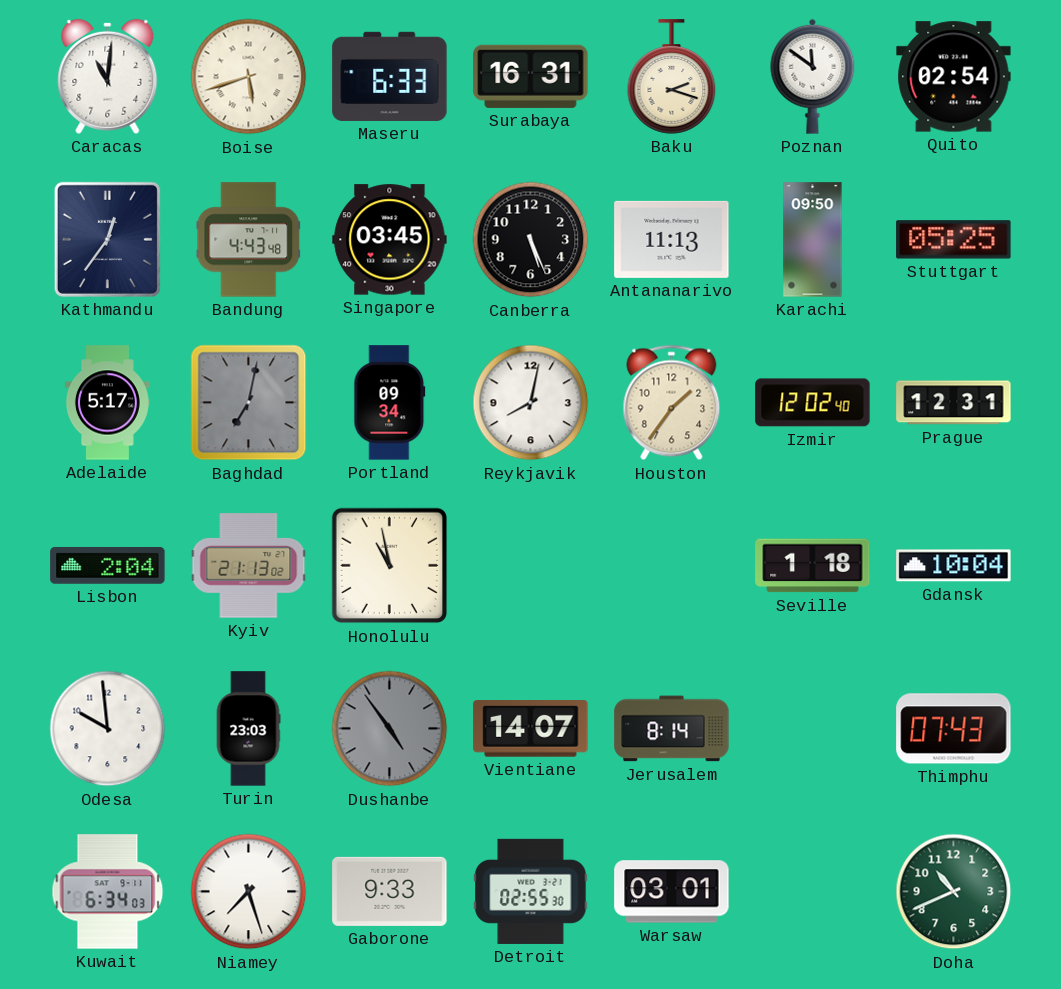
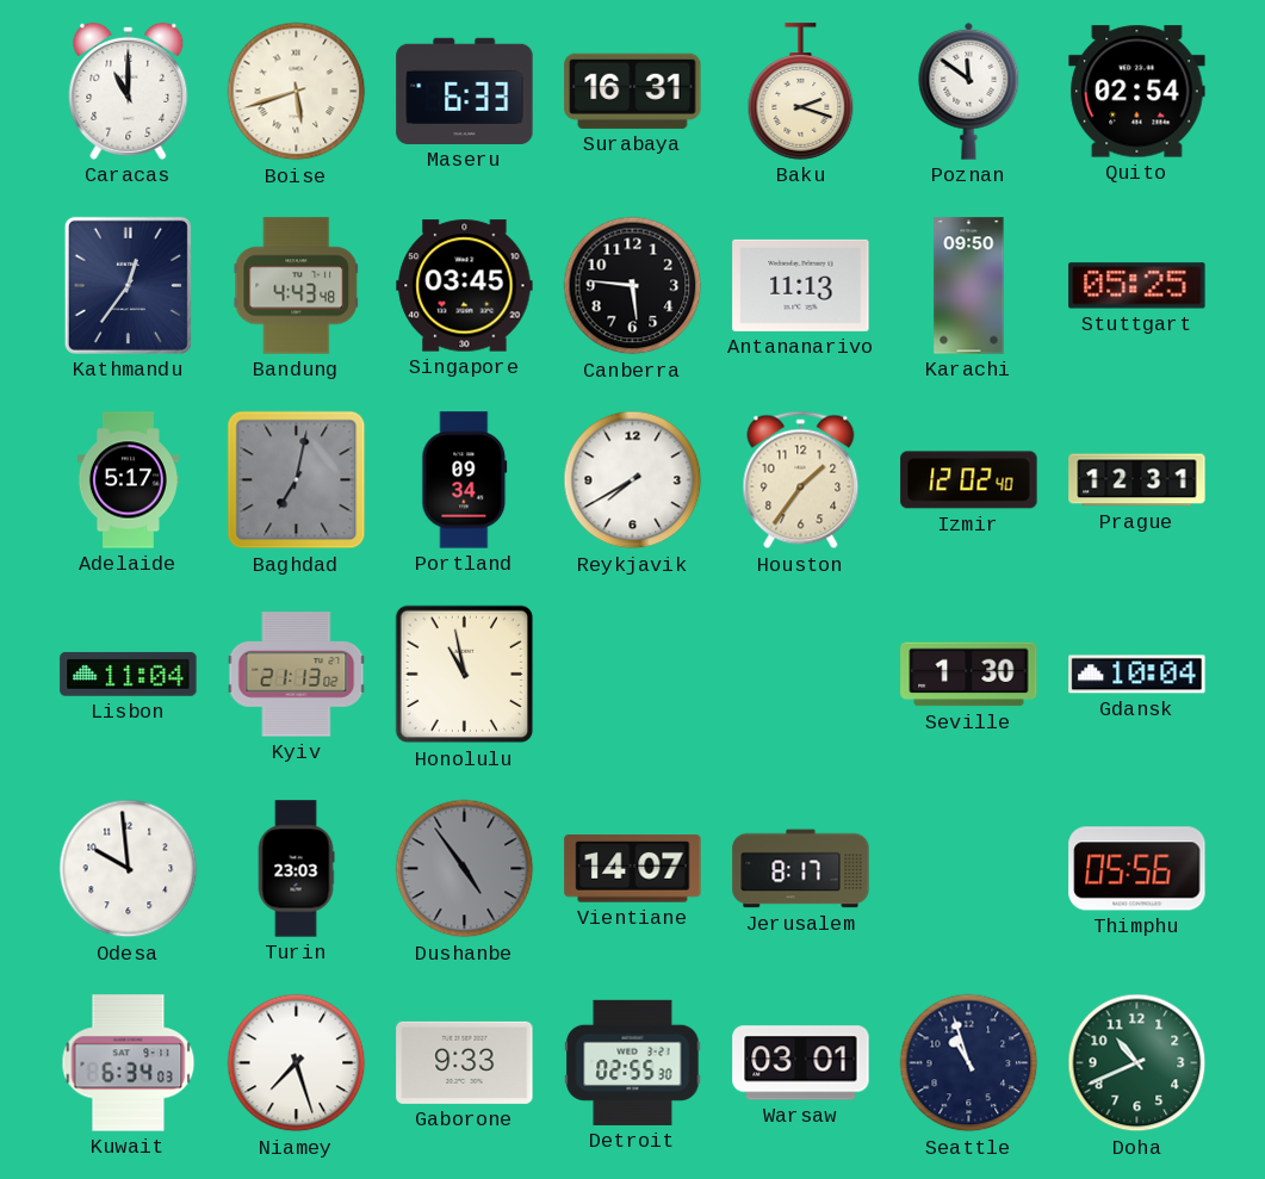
Caracas: 11:01 -> 11:00 (129, 91)
Canberra: 5:26 -> 5:46 (633, 286)
Reykjavik: 8:02 -> 7:40 (633, 480)
Lisbon: 2:04 -> 11:04 (129, 674)
Seville: 1:18 -> 1:30 (969, 675)
Jerusalem: 8:14 -> 8:17 (801, 869)
Thimphu: 07:43 -> 05:56 (1137, 869)
Seattle: none -> 10:57 (969, 1063)
